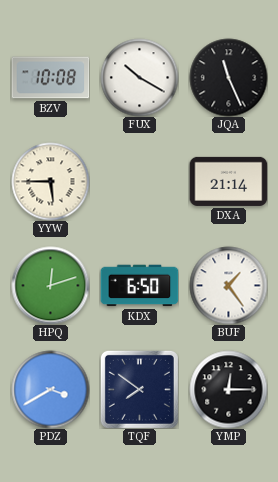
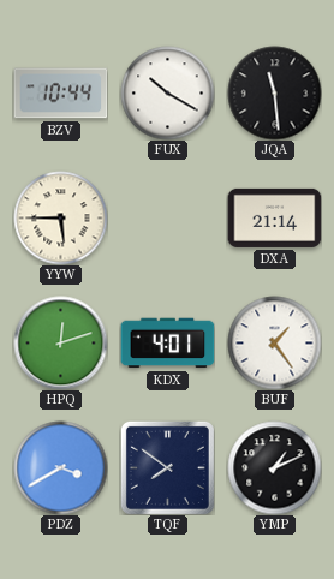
BZV: 10:08 -> 10:44 (60, 94)
JQA: 11:26 -> 11:29 (274, 92)
KDX: 6:50 -> 4:01 (167, 344)
YMP: 12:15 -> 1:11 (274, 467)
